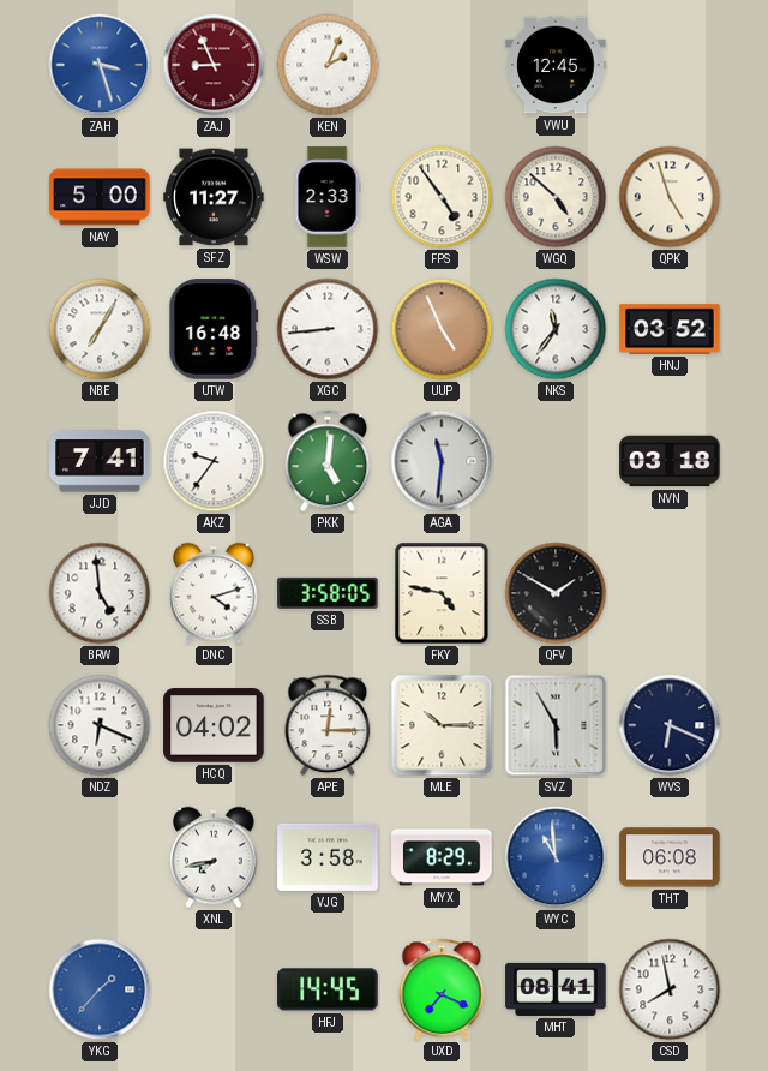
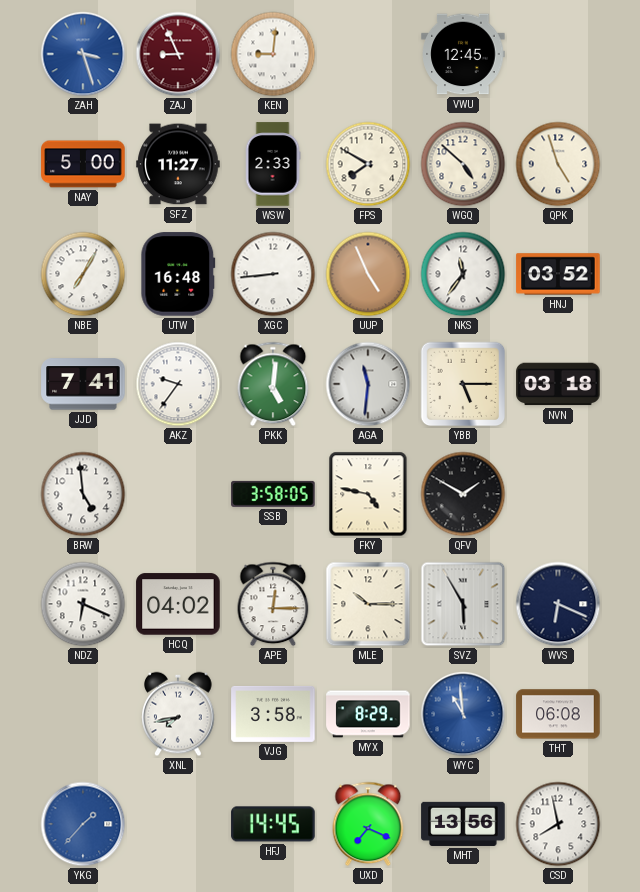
KEN: 2:04 -> 9:01 (273, 54)
FPS: 4:54 -> 7:50 (368, 164)
YBB: none -> 5:15 (463, 384)
DNC: 4:12 -> none (214, 593)
MHT: 08:41 -> 13:56 (463, 824)
